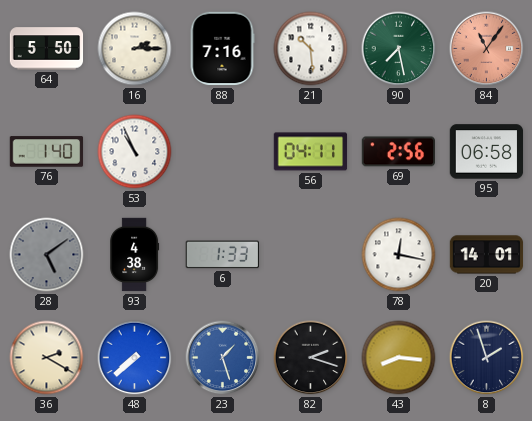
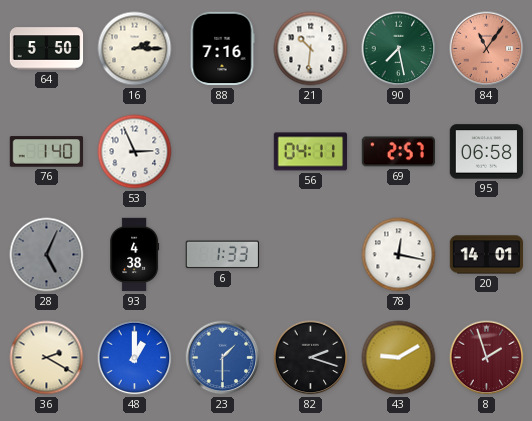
21: 10:29 -> 10:31 (311, 49)
53: 10:56 -> 2:56 (135, 152)
69: 2:56 -> 2:57 (399, 152)
28: 5:09 -> 5:04 (47, 255)
48: 7:38 -> 1:00 (135, 358)
23: 1:27 -> 1:30 (223, 358)
43: 8:16 -> 9:10 (399, 358)
8 dial: navy -> burgundy (487, 358)
